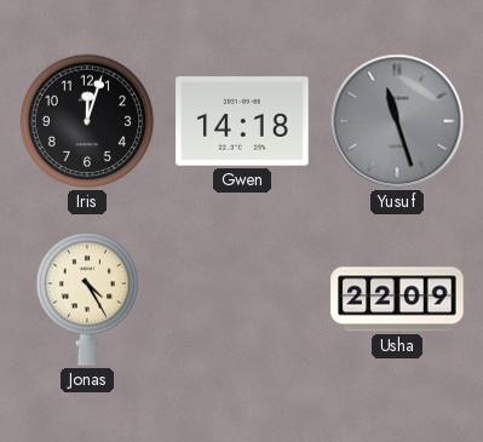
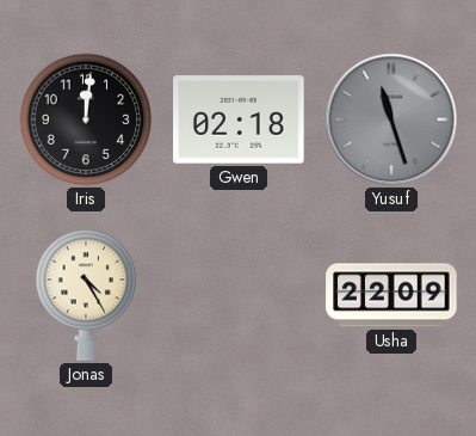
Iris: 12:03 -> 12:01 (86, 119)
Gwen: 14:18 -> 02:18 (239, 119)
